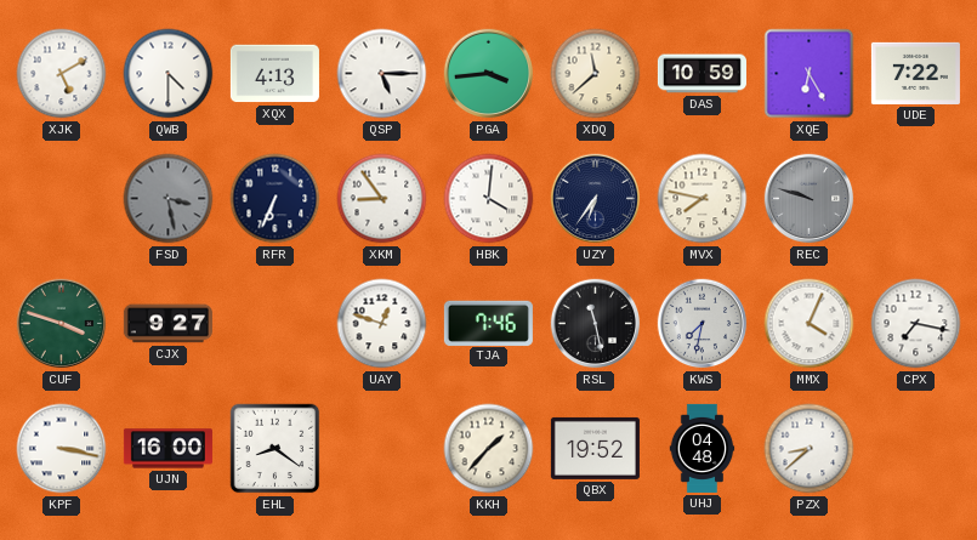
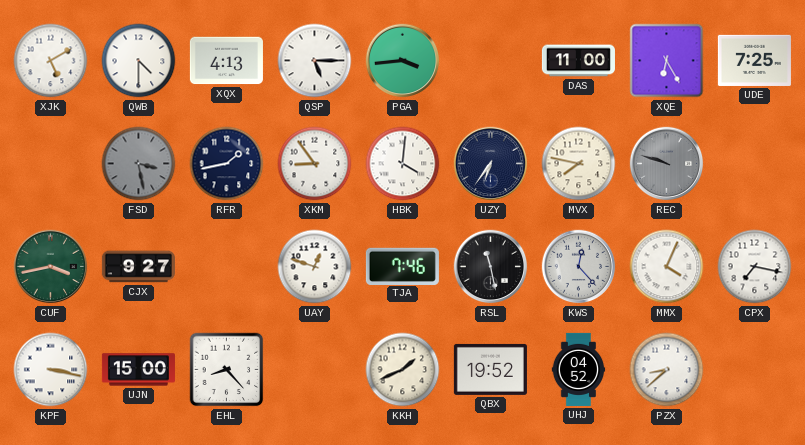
XDQ: 11:38 -> none (596, 74)
DAS: 10:59 -> 11:00 (578, 61)
UDE: 7:22 -> 7:25 (754, 60)
RFR: 6:34 -> 1:43 (227, 164)
CUF: 3:48 -> 3:43 (51, 267)
KWS: 7:32 -> 12:23 (579, 267)
UJN: 16:00 -> 15:00 (138, 370)
EHL: 8:21 -> 8:23 (227, 370)
KKH: 1:37 -> 1:41 (403, 370)
UHJ: 04:48 -> 04:52 (579, 369)
